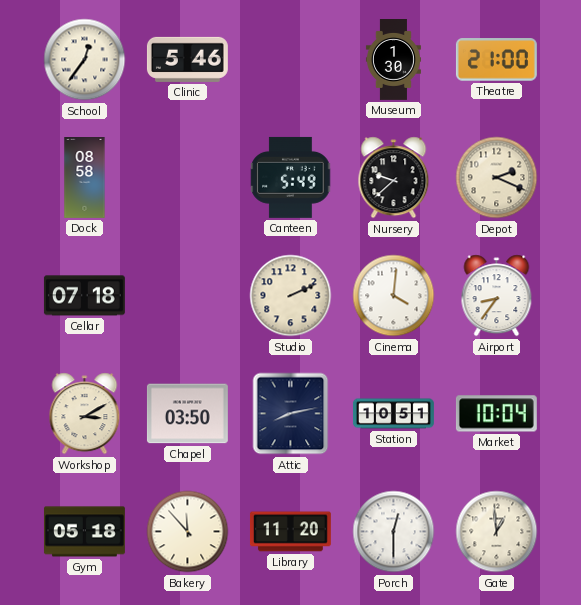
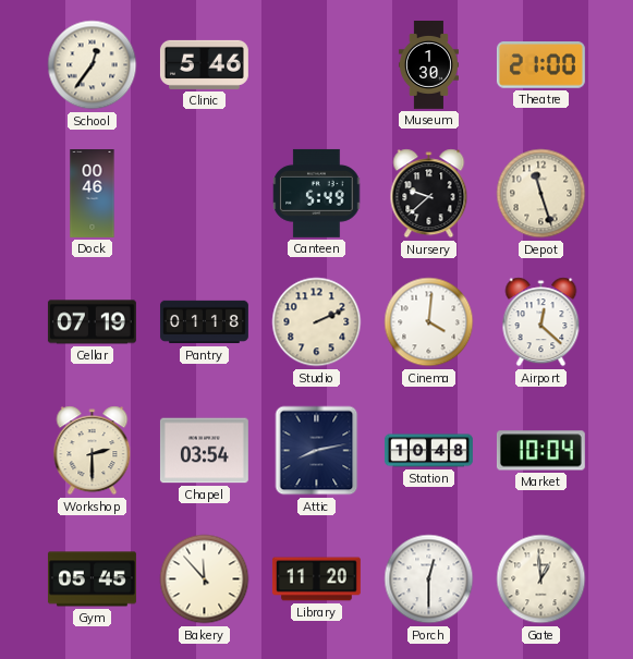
Dock: 08:58 -> 00:46 (93, 194)
Depot: 2:19 -> 11:27 (541, 194)
Cellar: 07:18 -> 07:19 (92, 322)
Pantry: none -> 01:18 (204, 322)
Airport: 8:36 -> 12:22 (541, 322)
Workshop: 3:10 -> 2:30 (93, 451)
Chapel: 03:50 -> 03:54 (204, 451)
Station: 10:51 -> 10:48 (428, 451)
Gym: 05:18 -> 05:45 (92, 579)
